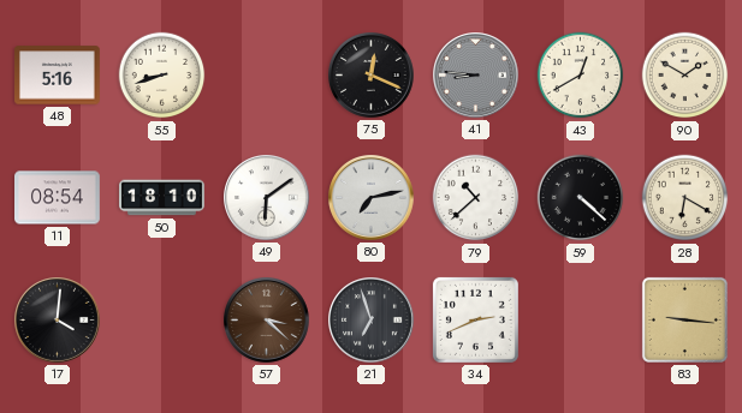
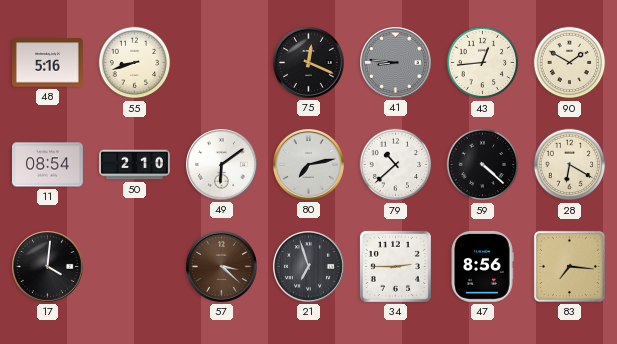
43: 12:40 -> 12:44 (483, 63)
50: 18:10 -> 2:10 (135, 165)
34: 2:41 -> 2:45 (395, 266)
47: none -> 8:56 (482, 266)
83: 9:16 -> 7:16 (569, 266)
